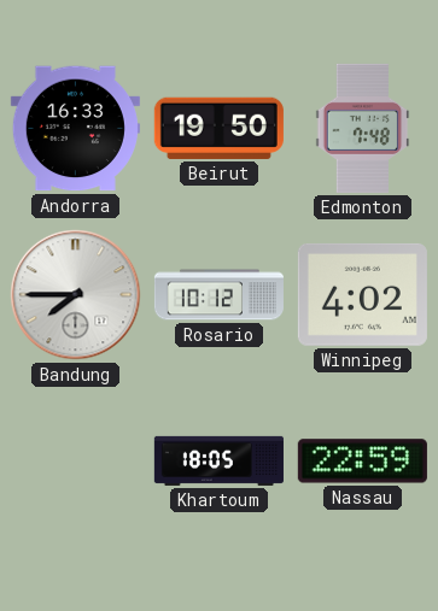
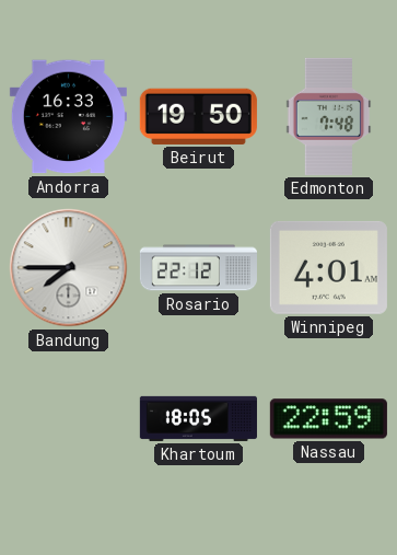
Rosario: 10:12 -> 22:12 (198, 268)
Winnipeg: 4:02 -> 4:01 (328, 267)
